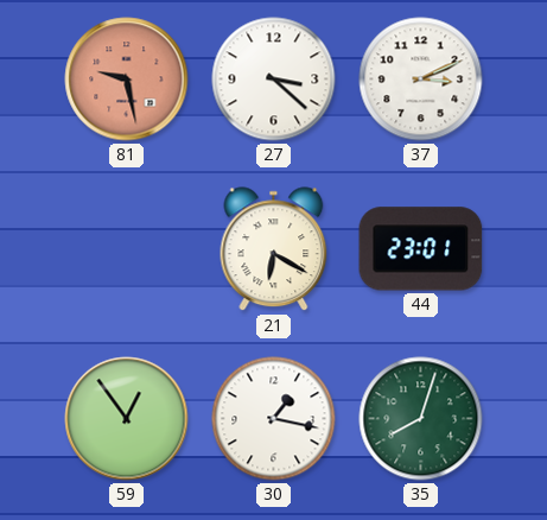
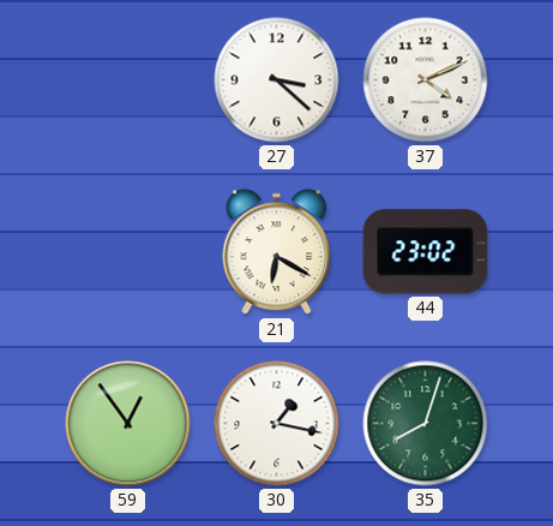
81: 9:28 -> none (127, 80)
37: 3:11 -> 4:11 (426, 80)
44: 23:01 -> 23:02 (426, 252)
